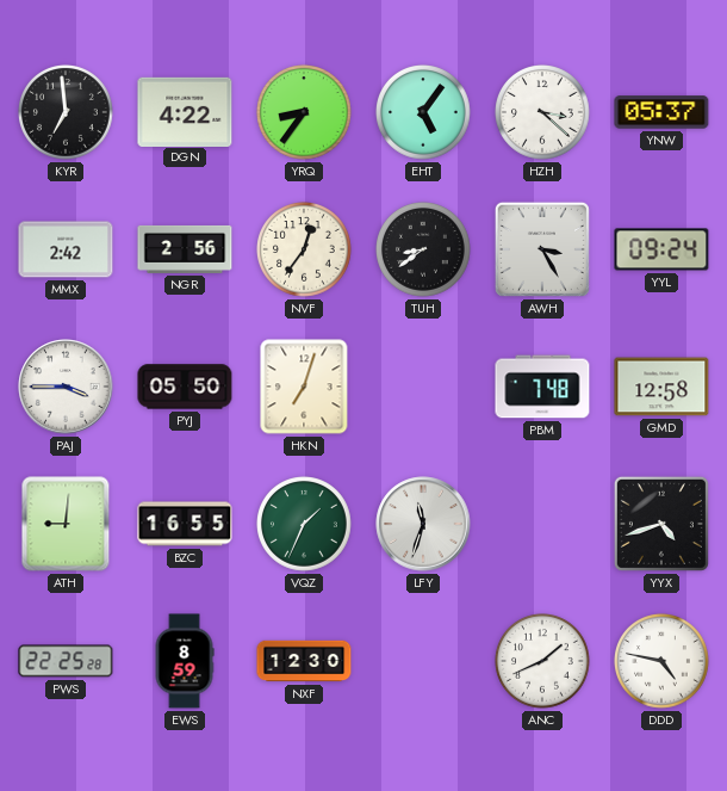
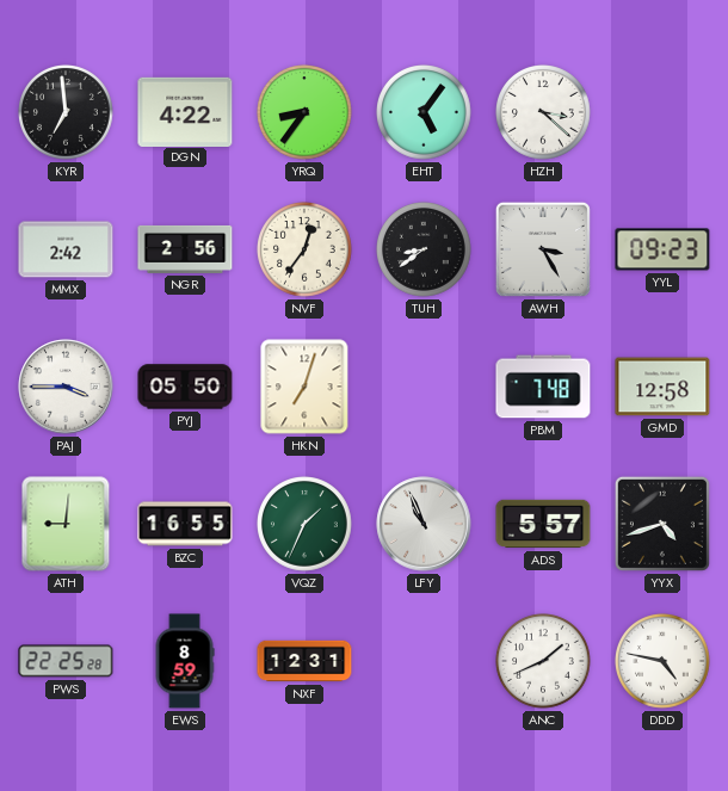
YNW: 05:37 -> none (661, 112)
YYL: 09:24 -> 09:23 (662, 249)
LFY: 11:33 -> 10:56 (424, 524)
ADS: none -> 5:57 (543, 524)
NXF: 12:30 -> 12:31 (304, 661)
